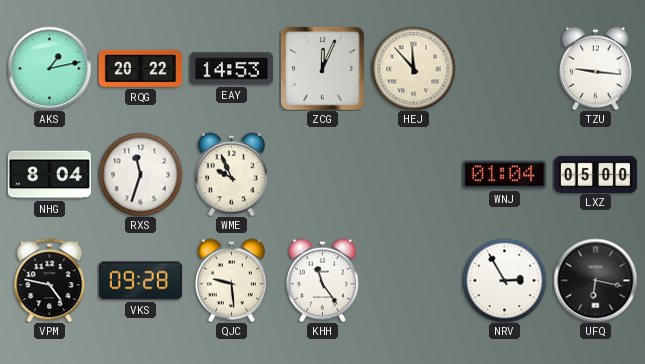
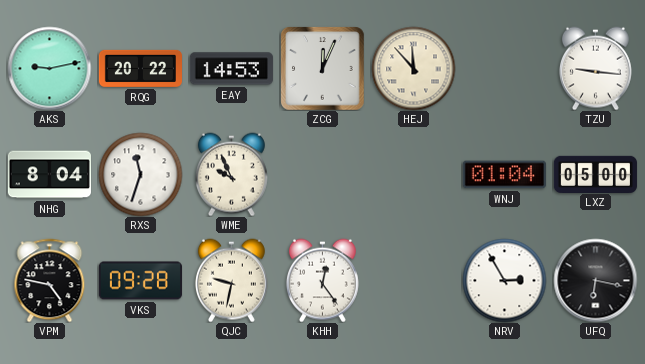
AKS: 1:13 -> 9:13 (49, 68)
QJC: 9:29 -> 9:32 (231, 280)
KHH: 11:24 -> 12:24 (322, 280)
